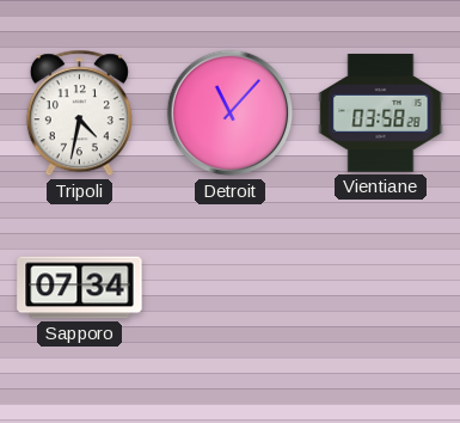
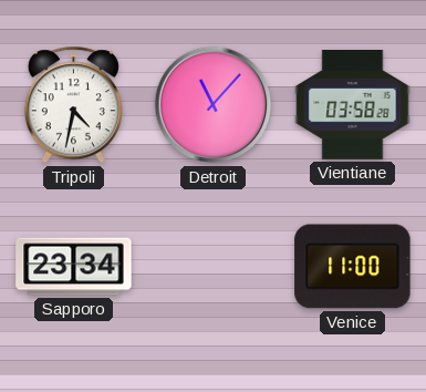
Sapporo: 07:34 -> 23:34 (74, 267)
Venice: none -> 11:00 (353, 267)
